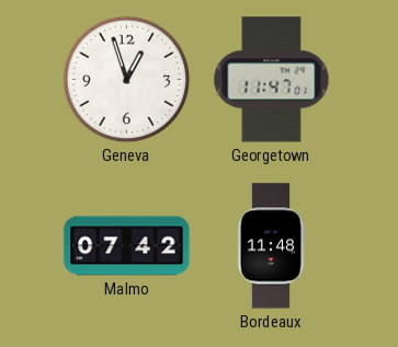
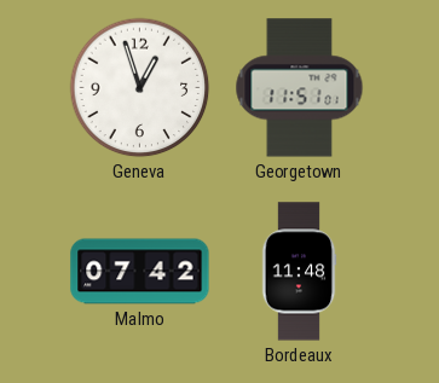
Georgetown: 11:47 -> 11:51 (300, 88)
